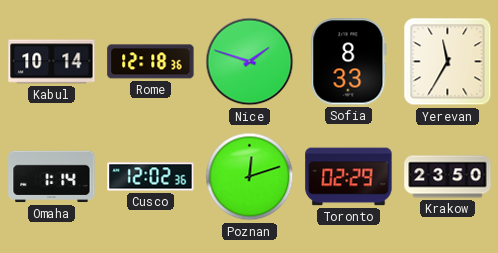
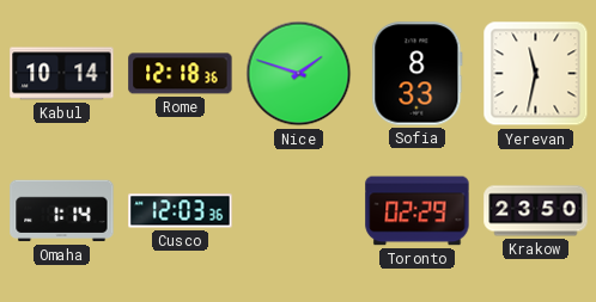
Yerevan: 11:35 -> 11:32 (536, 74)
Cusco: 12:02 -> 12:03 (181, 211)
Poznan: 12:12 -> none (250, 177)
